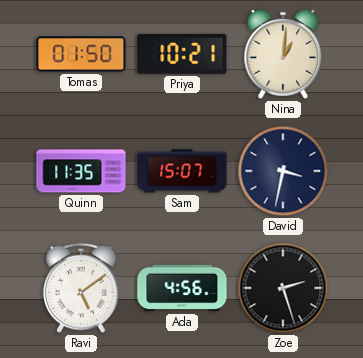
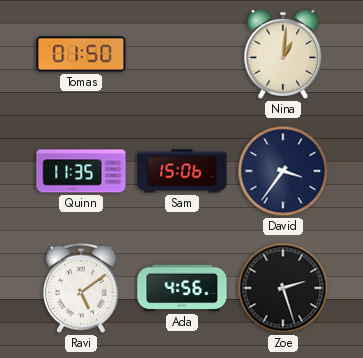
Priya: 10:21 -> none (182, 54)
Sam: 15:07 -> 15:06 (182, 171)
David: 3:32 -> 3:36 (283, 171)
